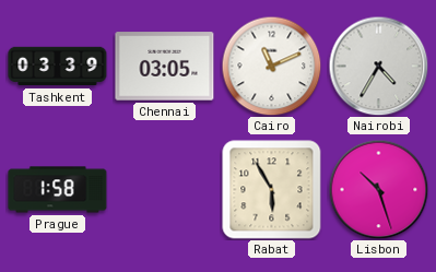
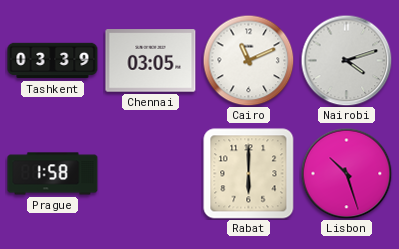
Nairobi: 4:35 -> 4:12 (346, 60)
Rabat: 5:55 -> 6:00 (249, 174)
